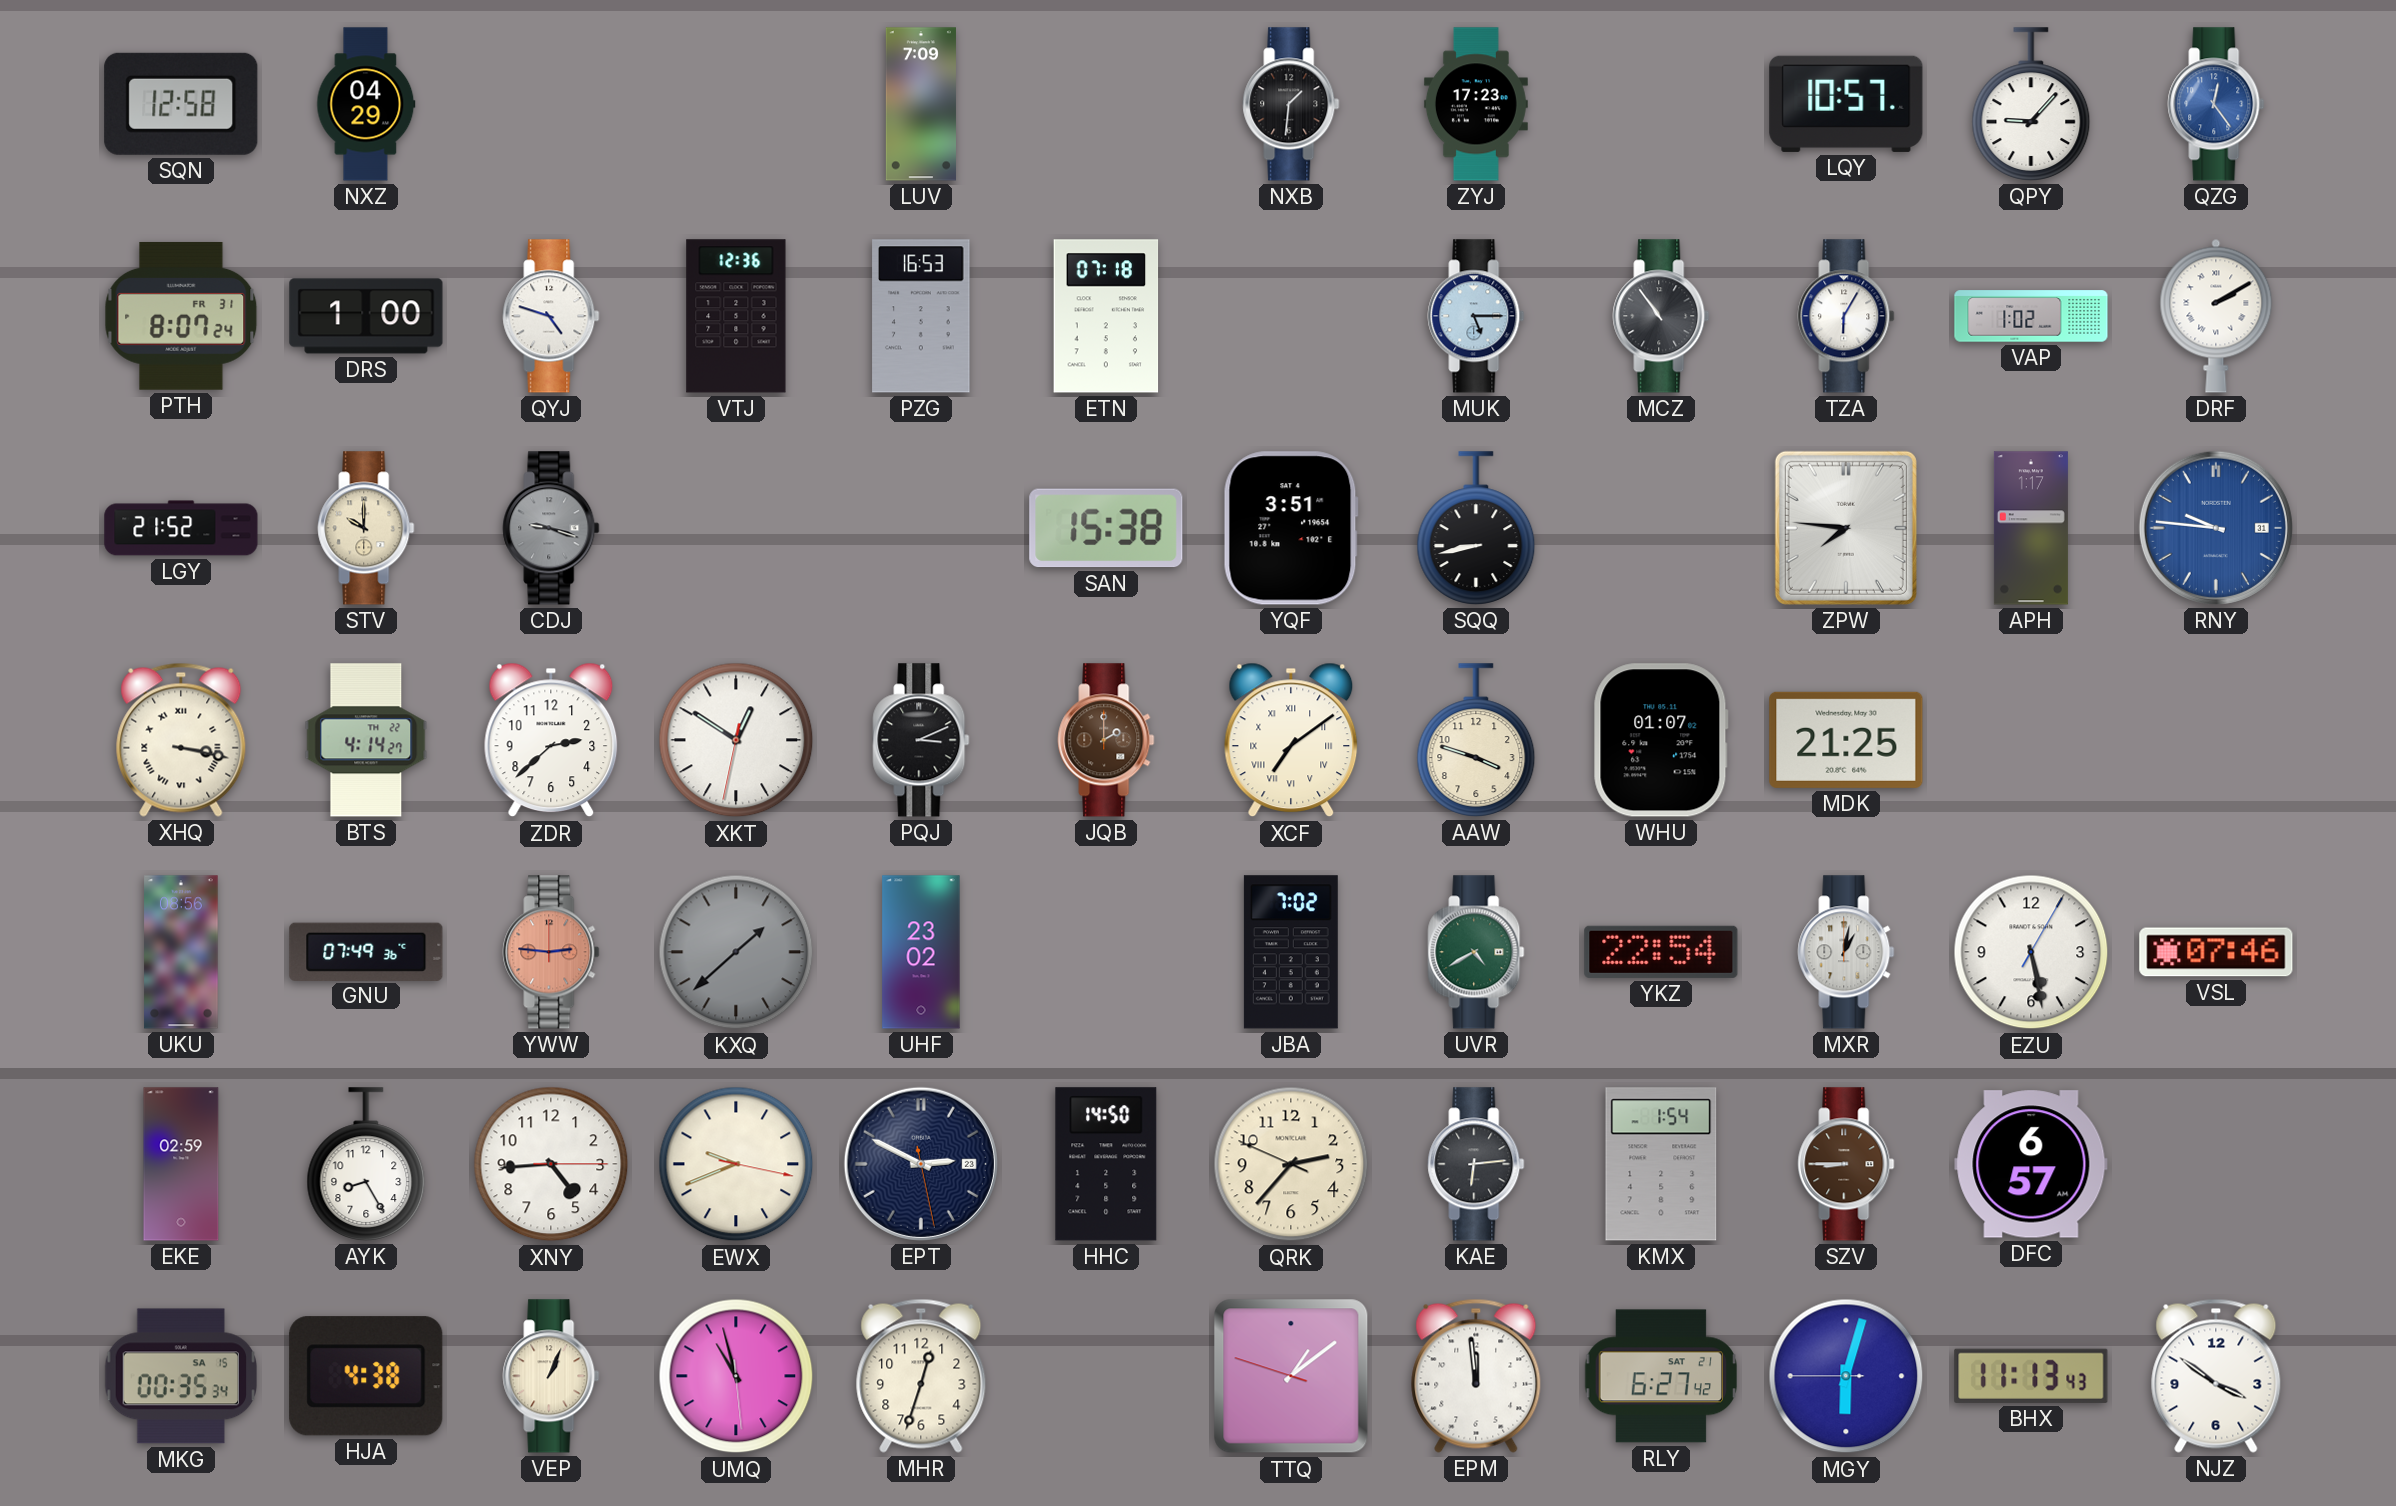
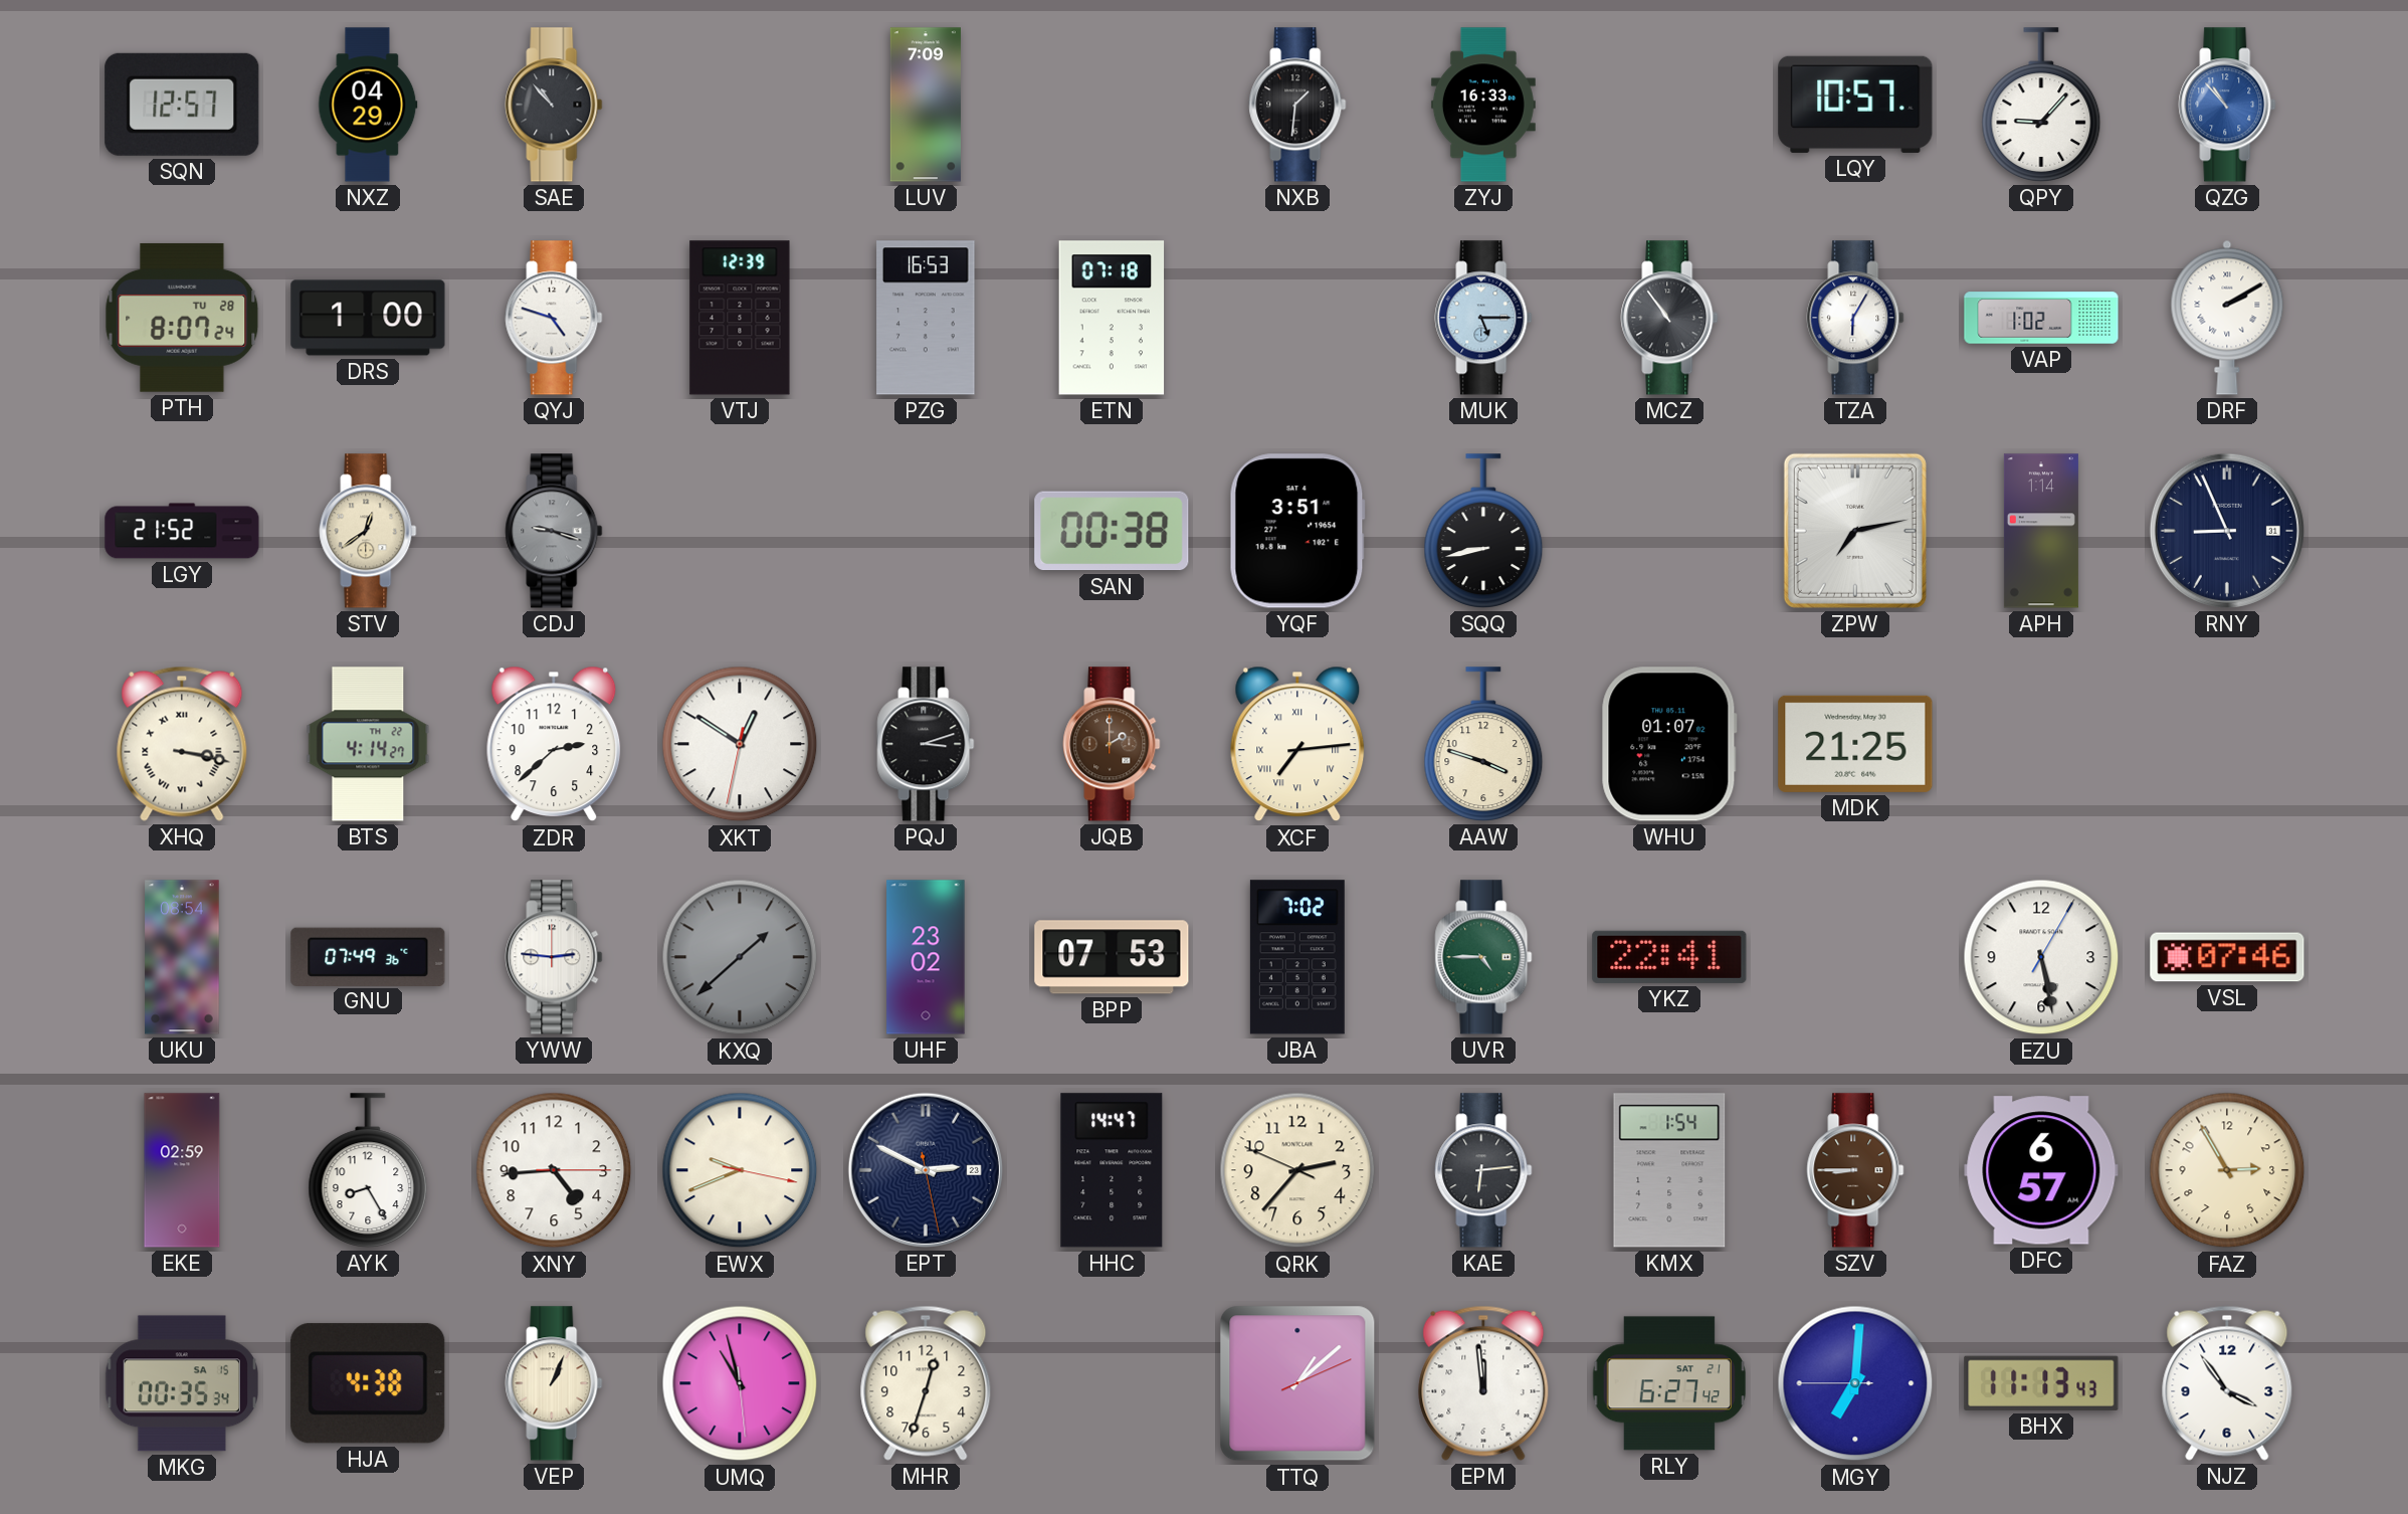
SQN: 12:58 -> 12:57 (182, 105)
SAE: none -> 10:53 (554, 105)
ZYJ: 17:23 -> 16:33 (1483, 105)
QZG: 12:24 -> 10:53 (2227, 105)
PTH date: FR 31 -> TU 28 (182, 318)
VTJ: 12:36 -> 12:39 (740, 318)
STV: 10:00 -> 12:39 (368, 531)
SAN: 15:38 -> 00:38 (1112, 531)
ZPW: 7:46 -> 7:13 (1855, 531)
APH: 1:17 -> 1:14 (2041, 531)
RNY: 9:46 -> 8:56 (2227, 531)
RNY dial: blue -> navy (2227, 531)
PQJ: 3:11 -> 3:12 (926, 744)
XCF: 7:09 -> 7:14 (1297, 744)
UKU: 08:56 -> 08:54 (182, 957)
YWW dial: salmon -> white (554, 957)
BPP: none -> 07:53 (1112, 957)
UVR: 4:40 -> 4:45 (1483, 957)
YKZ: 22:54 -> 22:41 (1669, 957)
MXR: 1:02 -> none (1846, 952)
HHC: 14:50 -> 14:47 (1112, 1170)
FAZ: none -> 2:55 (2227, 1170)
TTQ: 1:08:48 -> 1:08:11 (1297, 1383)
MGY: 6:02 -> 7:00 (1855, 1383)
NJZ: 3:51 -> 3:54 (2227, 1383)
